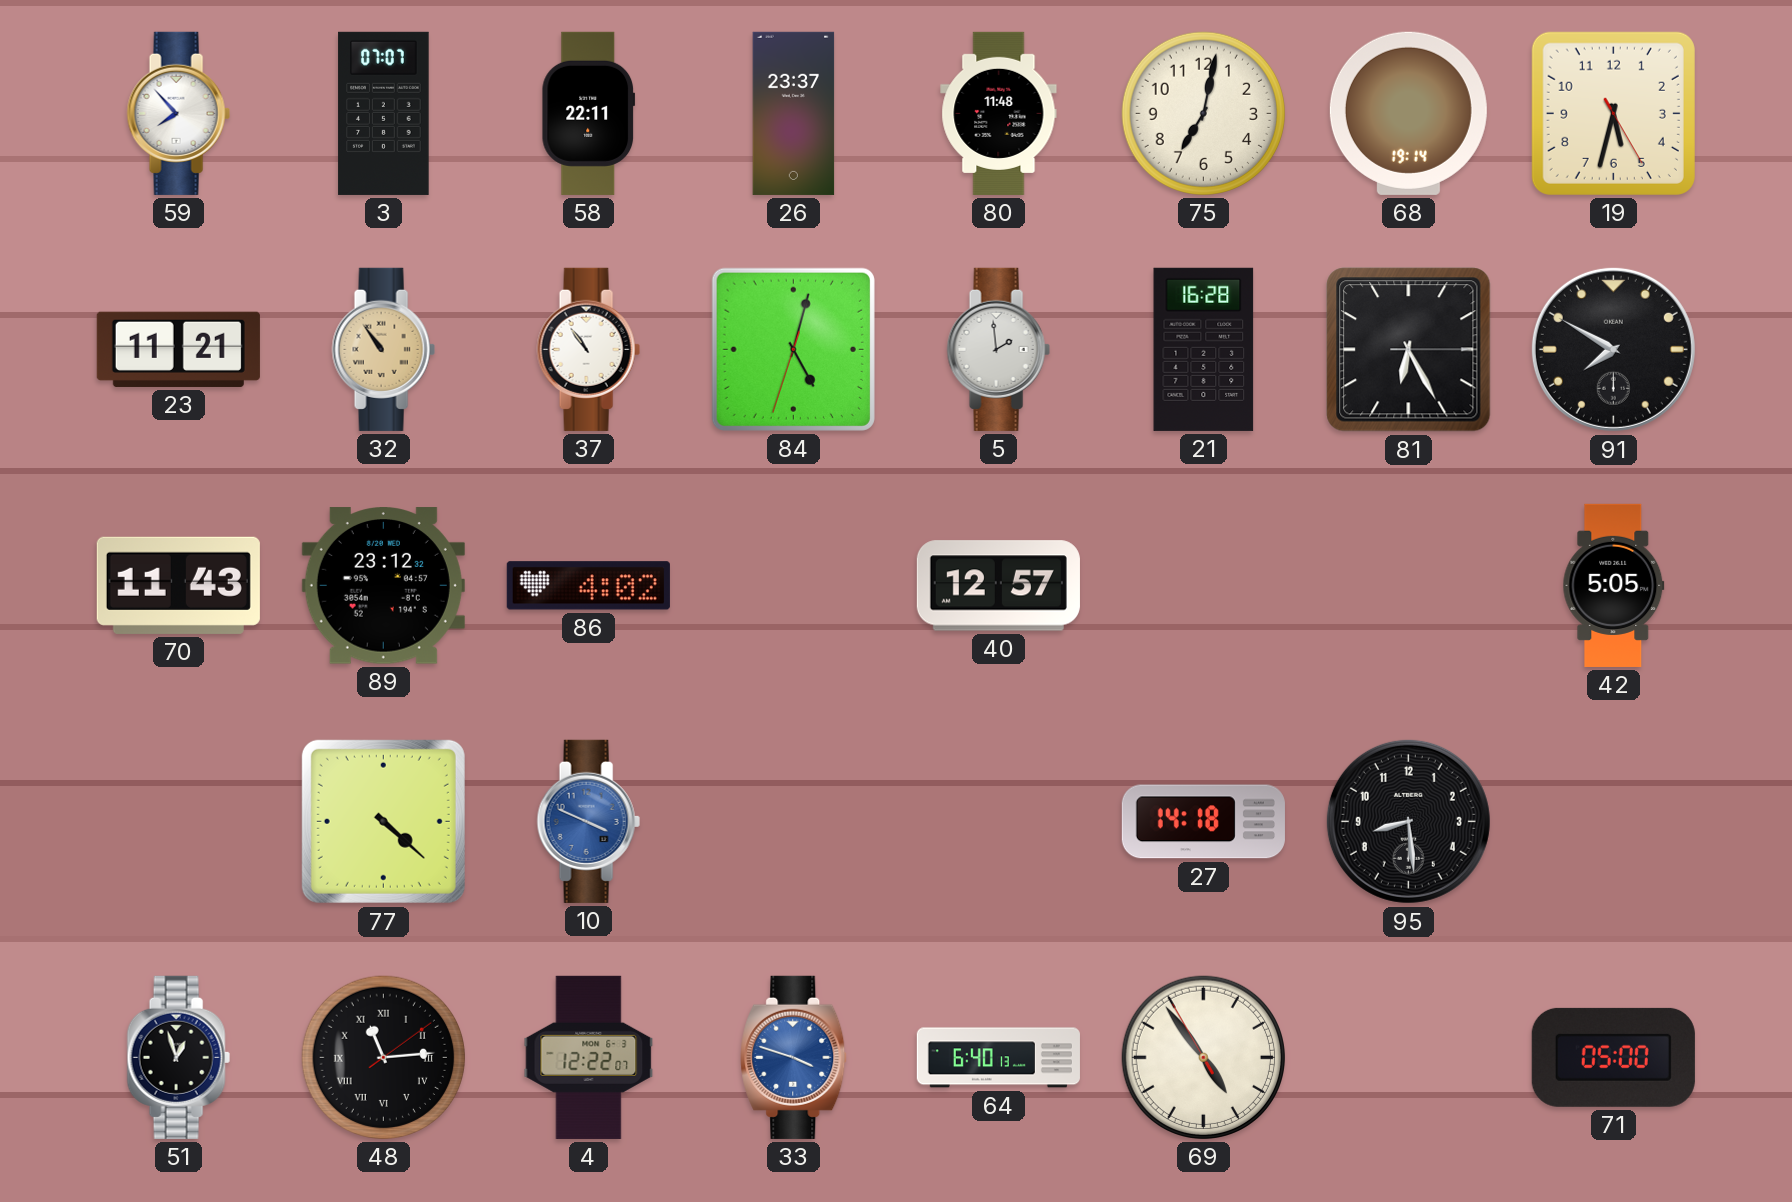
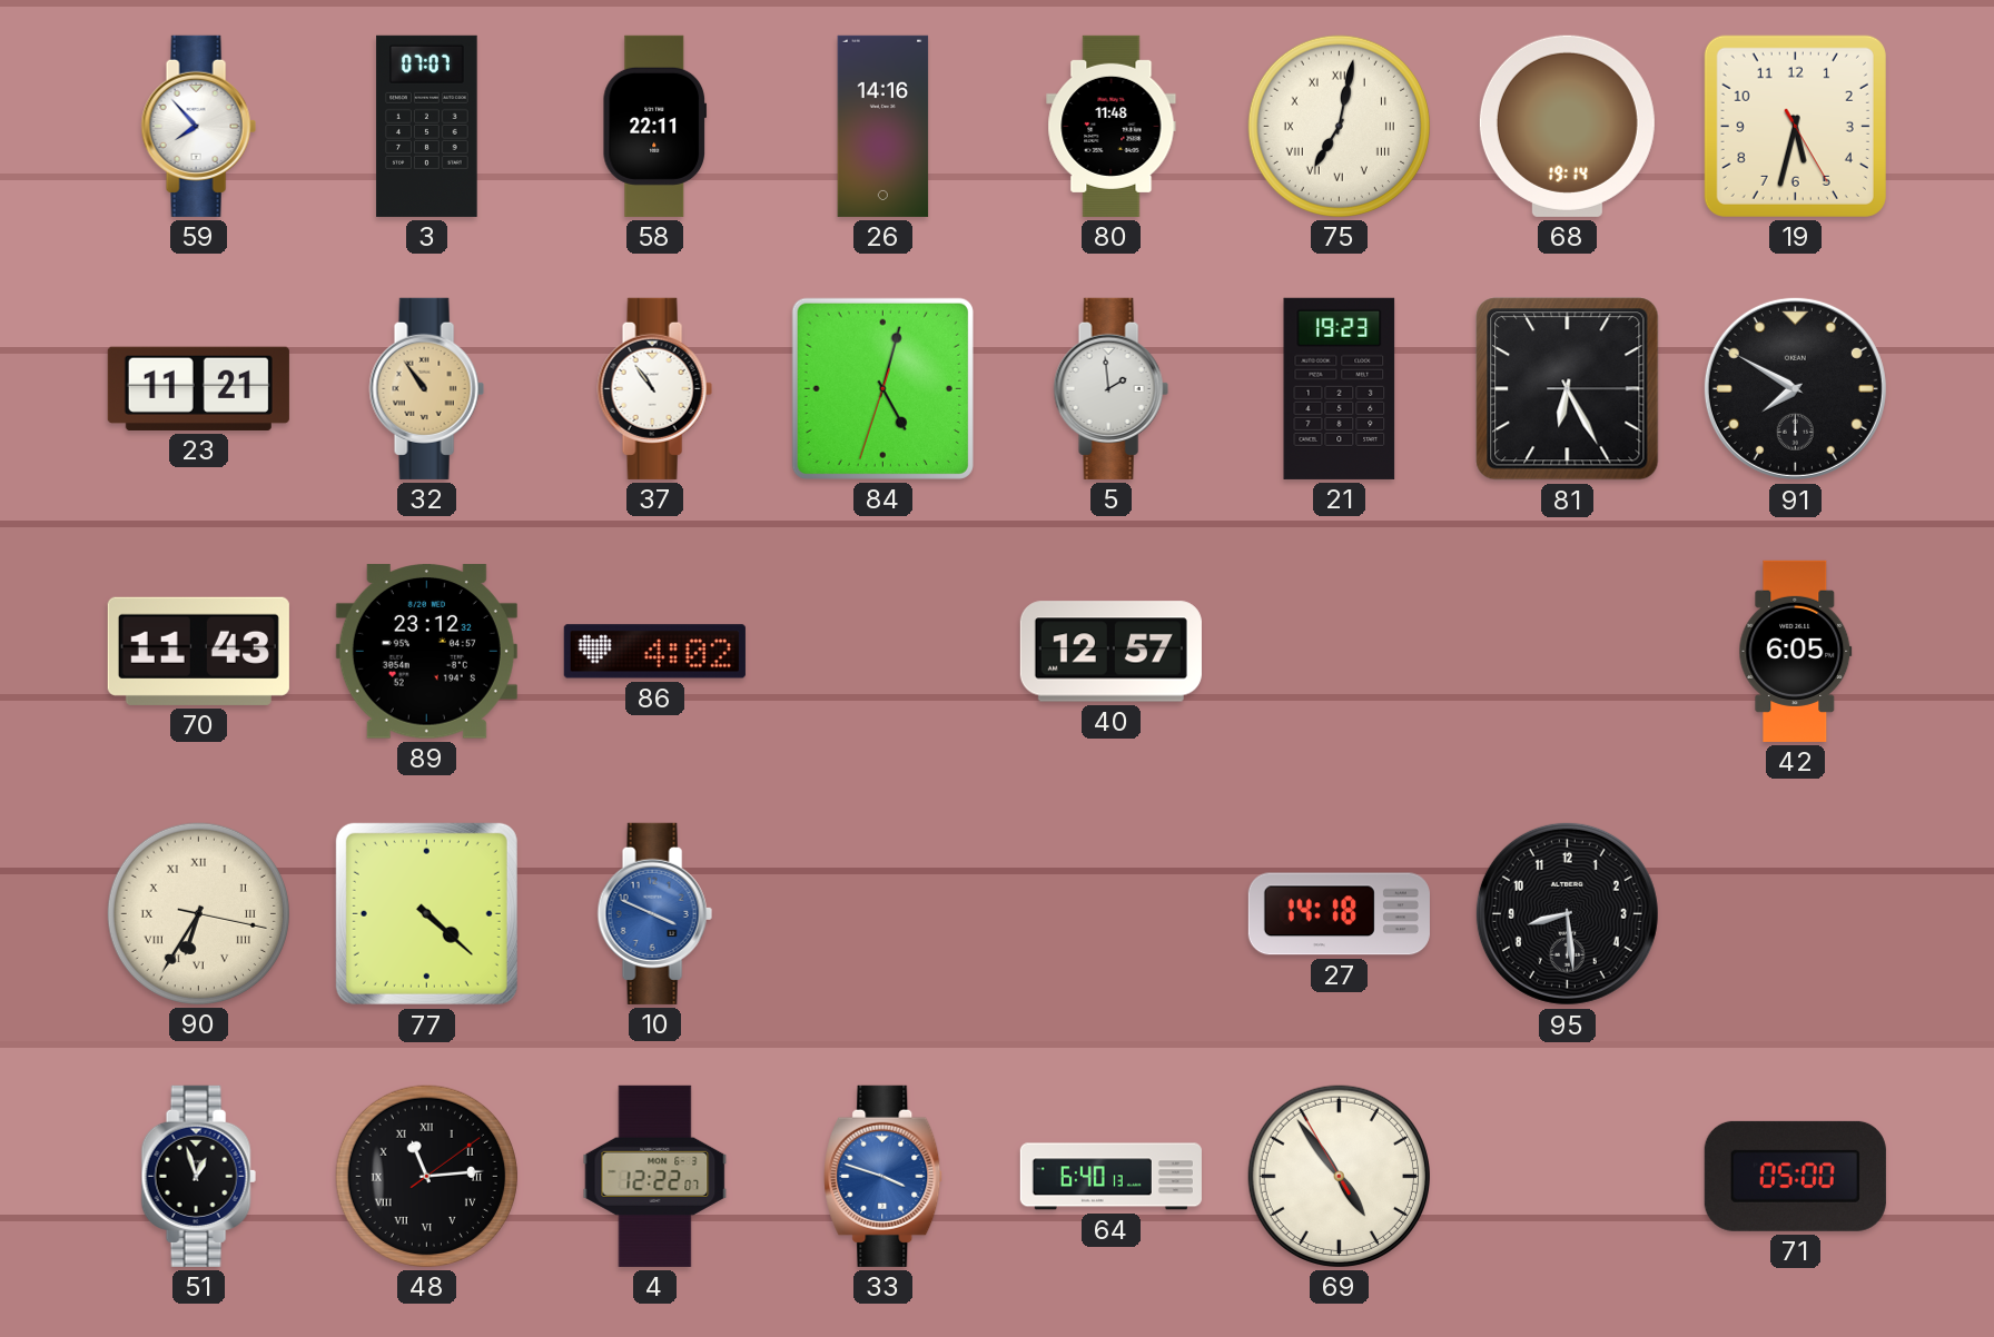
26: 23:37 -> 14:16 (884, 126)
75 numerals: Arabic -> Roman (1339, 126)
21: 16:28 -> 19:23 (1340, 388)
42: 5:05 -> 6:05 (1796, 651)
90: none -> 6:35 (198, 913)
